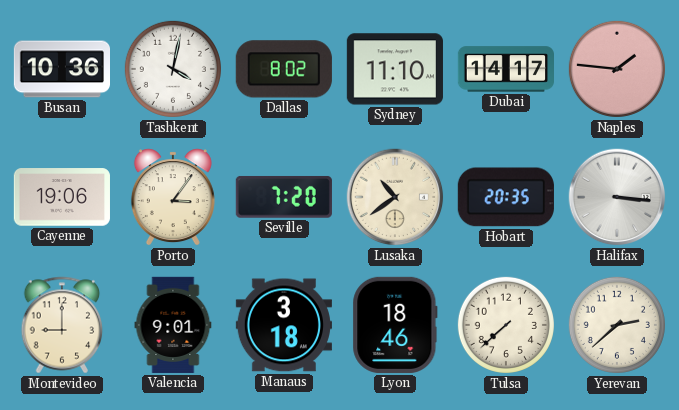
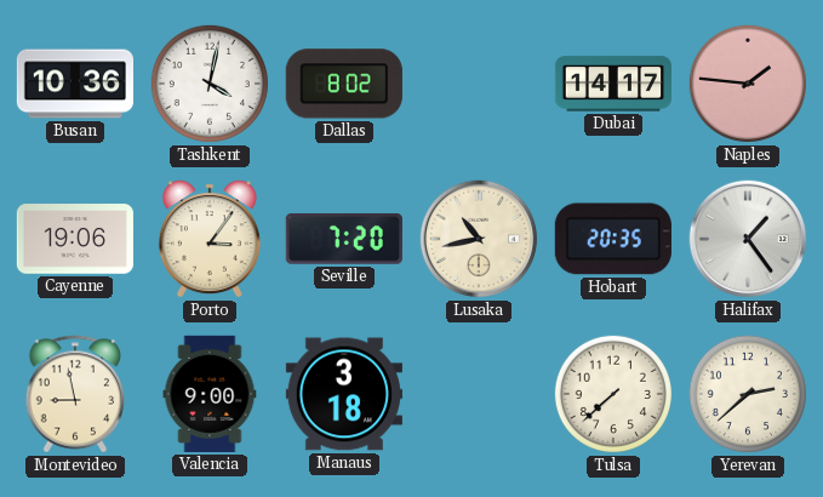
Sydney: 11:10 -> none (395, 69)
Lusaka: 10:39 -> 10:43 (479, 239)
Halifax: 3:16 -> 1:24 (748, 239)
Montevideo: 9:00 -> 8:58 (75, 394)
Valencia: 9:01 -> 9:00 (210, 394)
Lyon: 18:46 -> none (395, 325)
